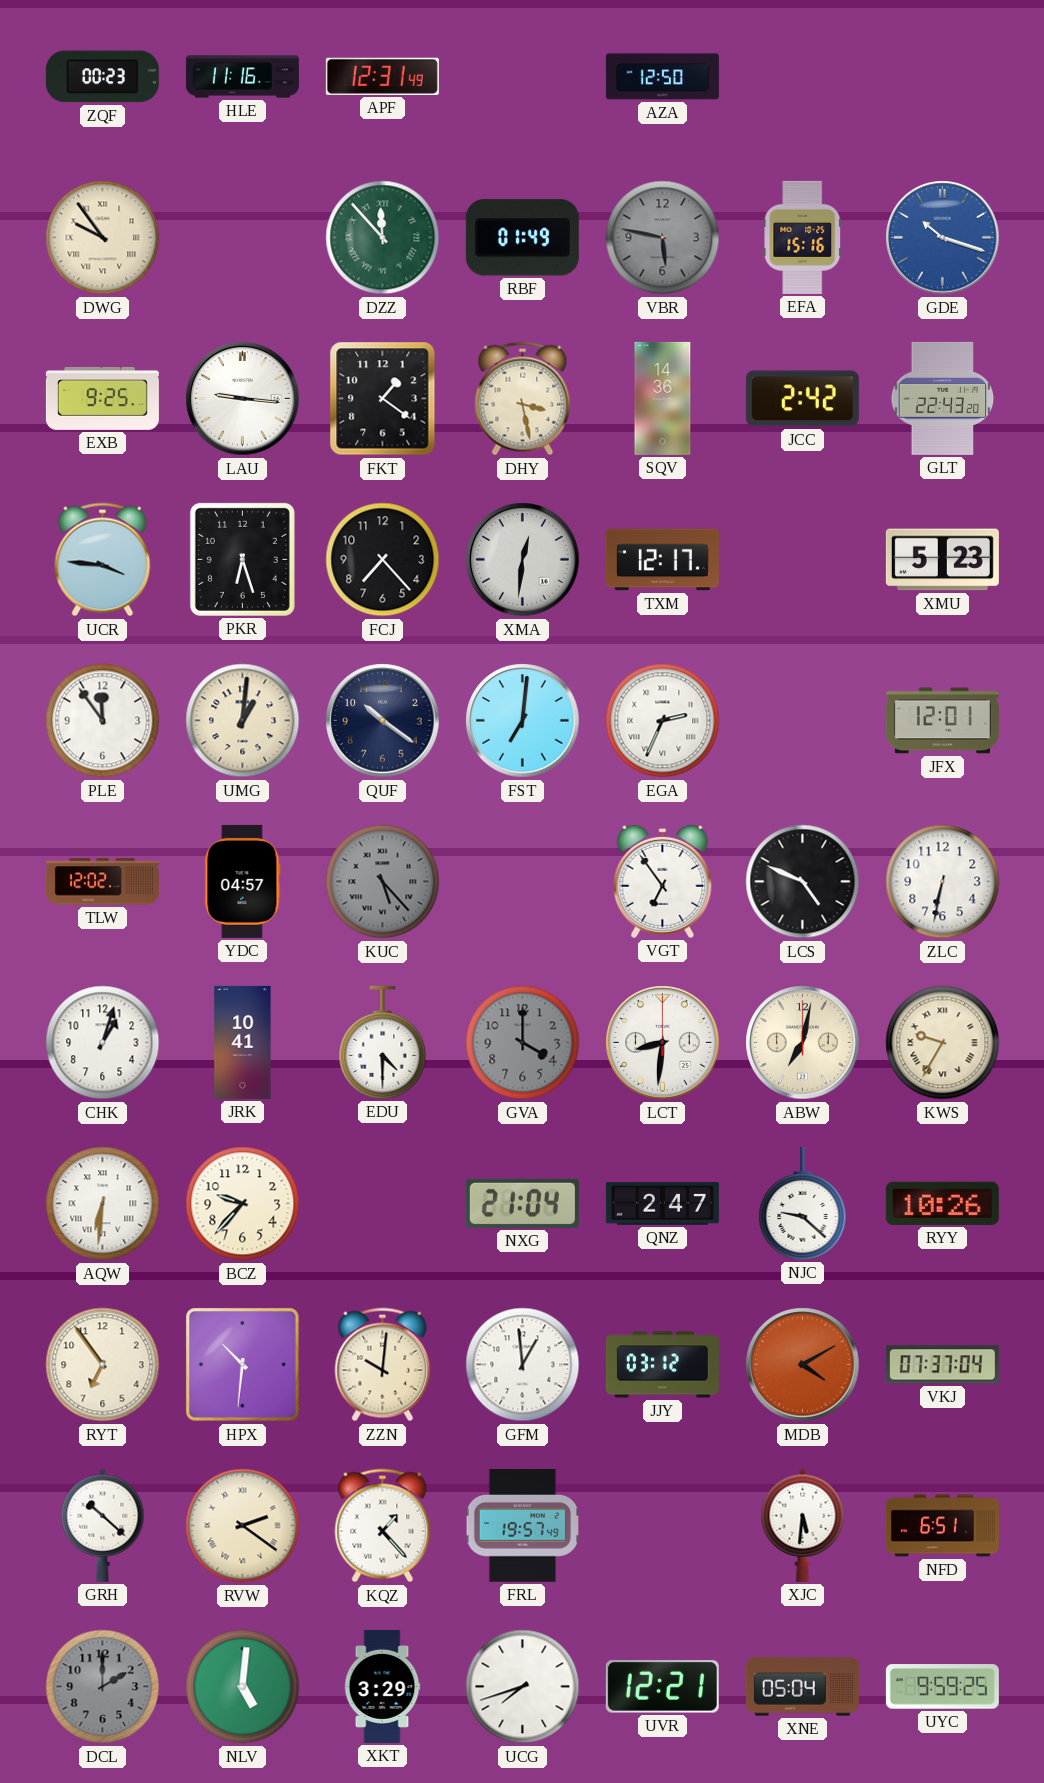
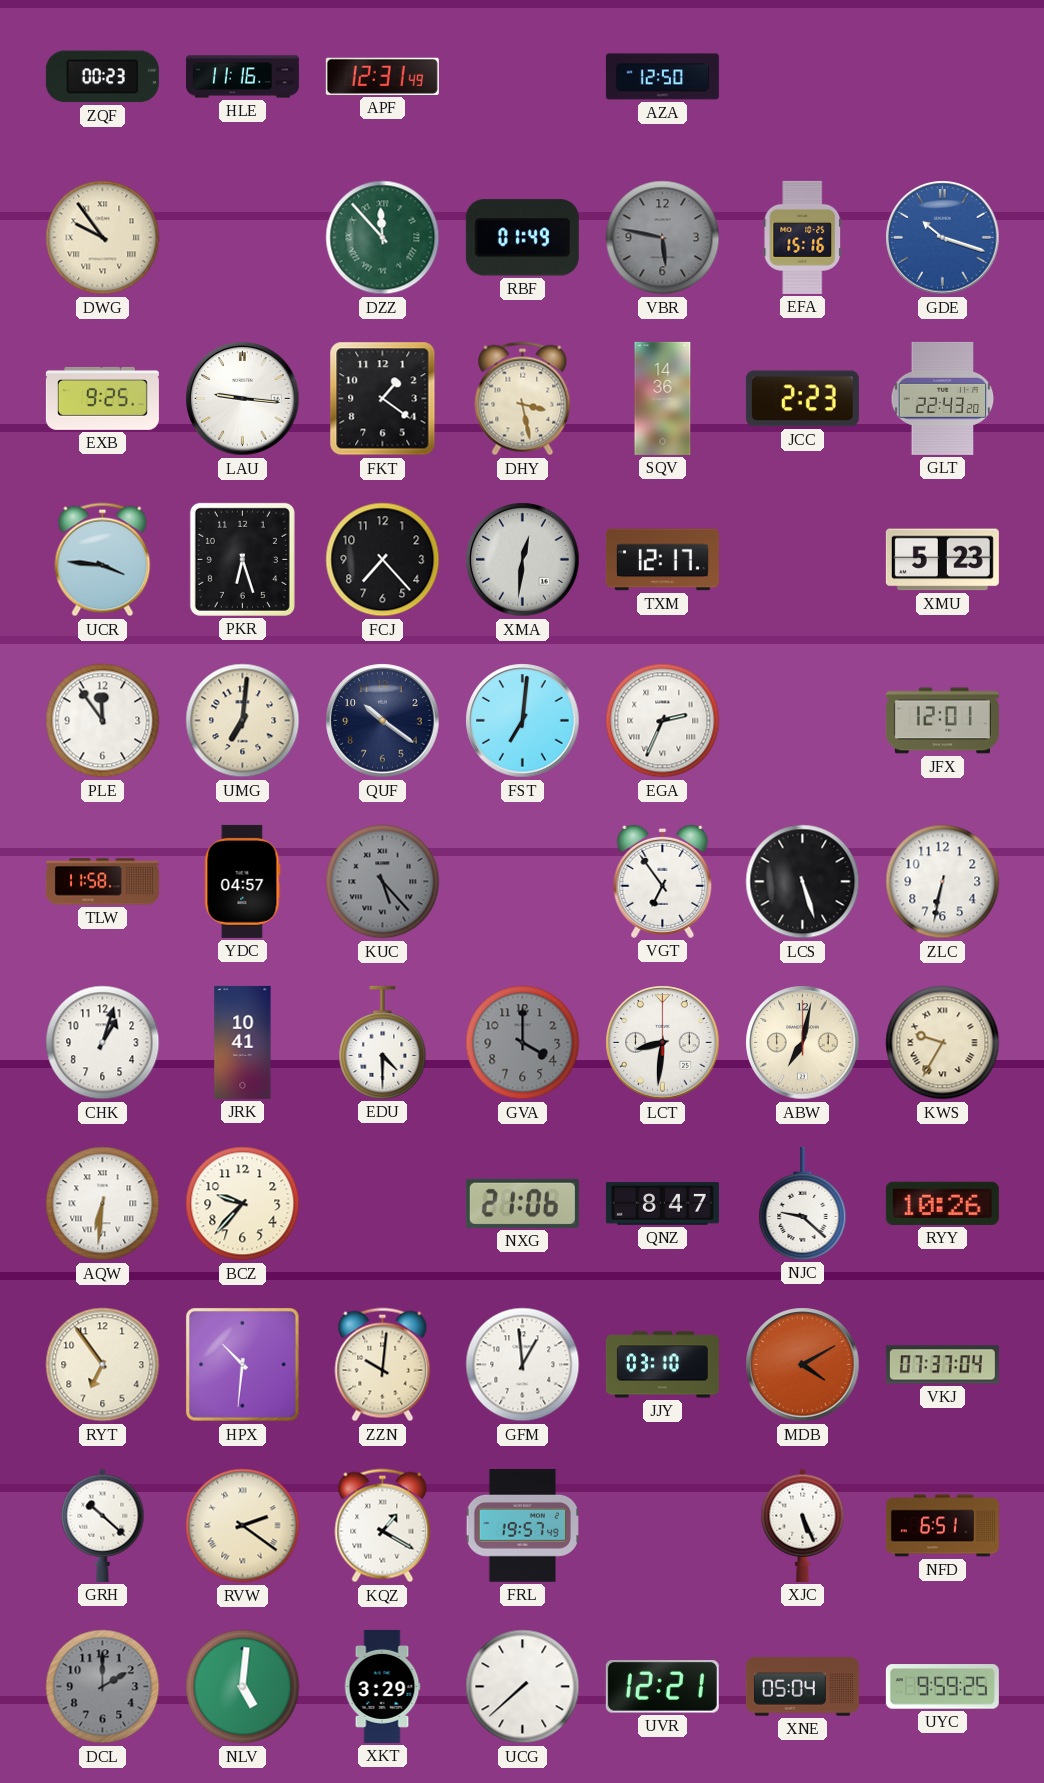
JCC: 2:42 -> 2:23 (802, 399)
UMG: 1:01 -> 7:01 (243, 721)
TLW: 12:02 -> 11:58 (102, 882)
LCS: 4:49 -> 5:27 (803, 882)
NXG: 21:04 -> 21:06 (522, 1203)
QNZ: 2:47 -> 8:47 (662, 1204)
JJY: 03:12 -> 03:10 (662, 1365)
KQZ: 1:23 -> 1:20 (383, 1526)
XJC: 5:31 -> 5:26 (803, 1525)
UCG: 7:42 -> 7:38 (523, 1687)
